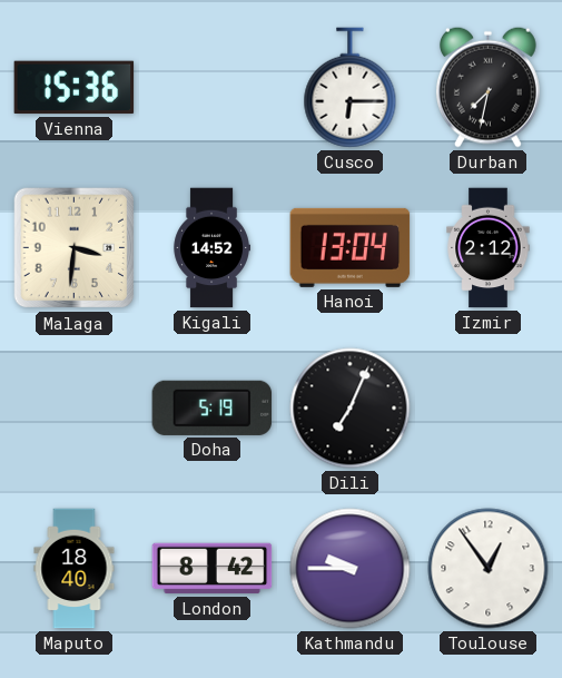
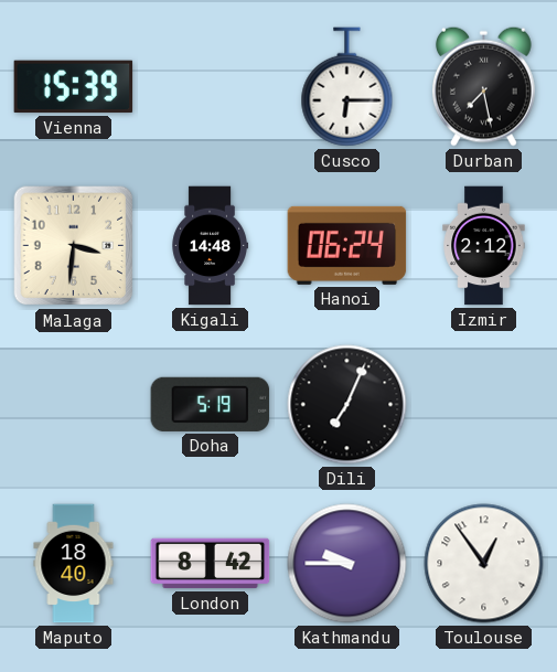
Vienna: 15:36 -> 15:39 (74, 87)
Durban: 7:32 -> 7:28 (484, 86)
Kigali: 14:52 -> 14:48 (210, 246)
Hanoi: 13:04 -> 06:24 (347, 245)
